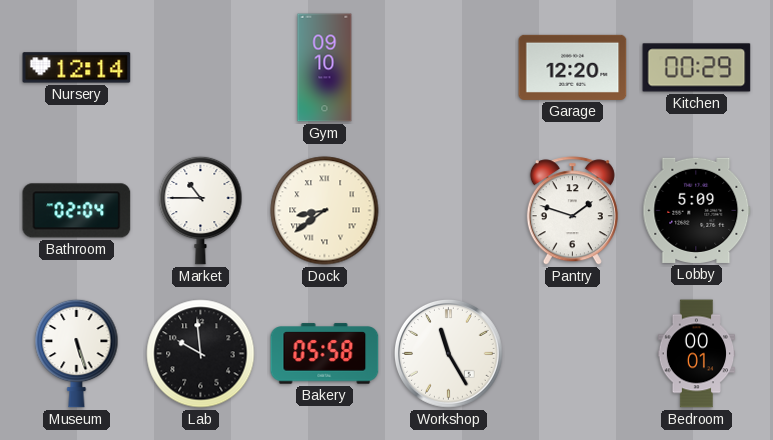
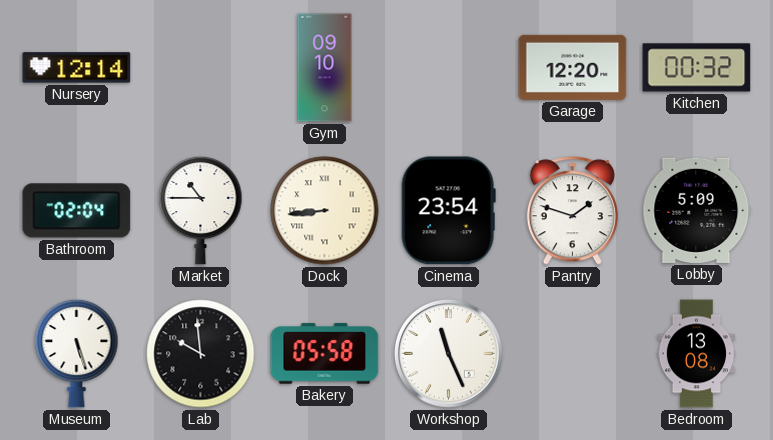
Kitchen: 00:29 -> 00:32 (697, 68)
Dock: 8:39 -> 8:44 (325, 211)
Cinema: none -> 23:54 (448, 211)
Workshop: 11:25 -> 11:26 (448, 353)
Bedroom: 00:01 -> 13:08 (697, 354)
